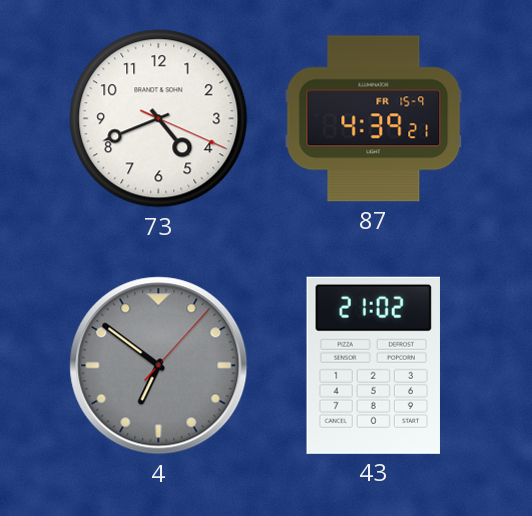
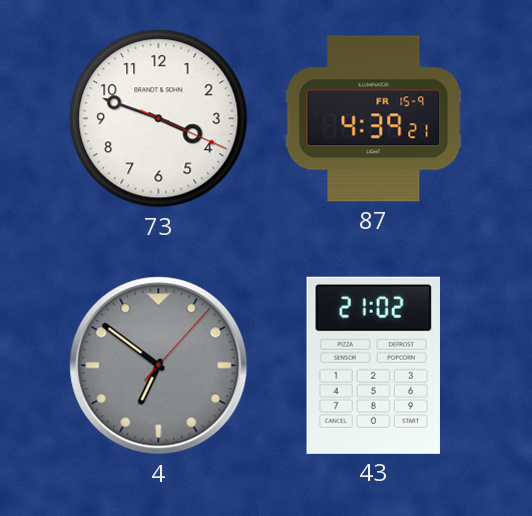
73: 4:41 -> 3:48 (159, 119)
